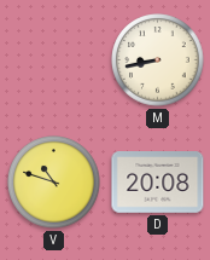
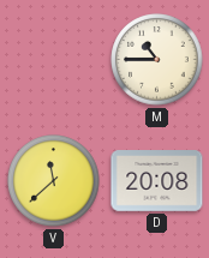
M: 8:43 -> 10:45 (157, 60)
V: 10:48 -> 11:38 (54, 181)
